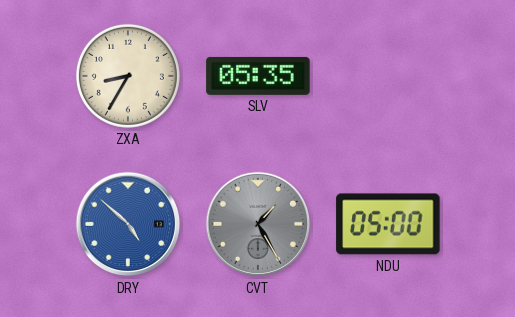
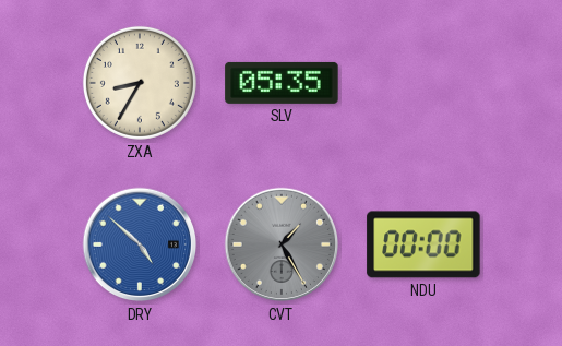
NDU: 05:00 -> 00:00 (423, 244)
